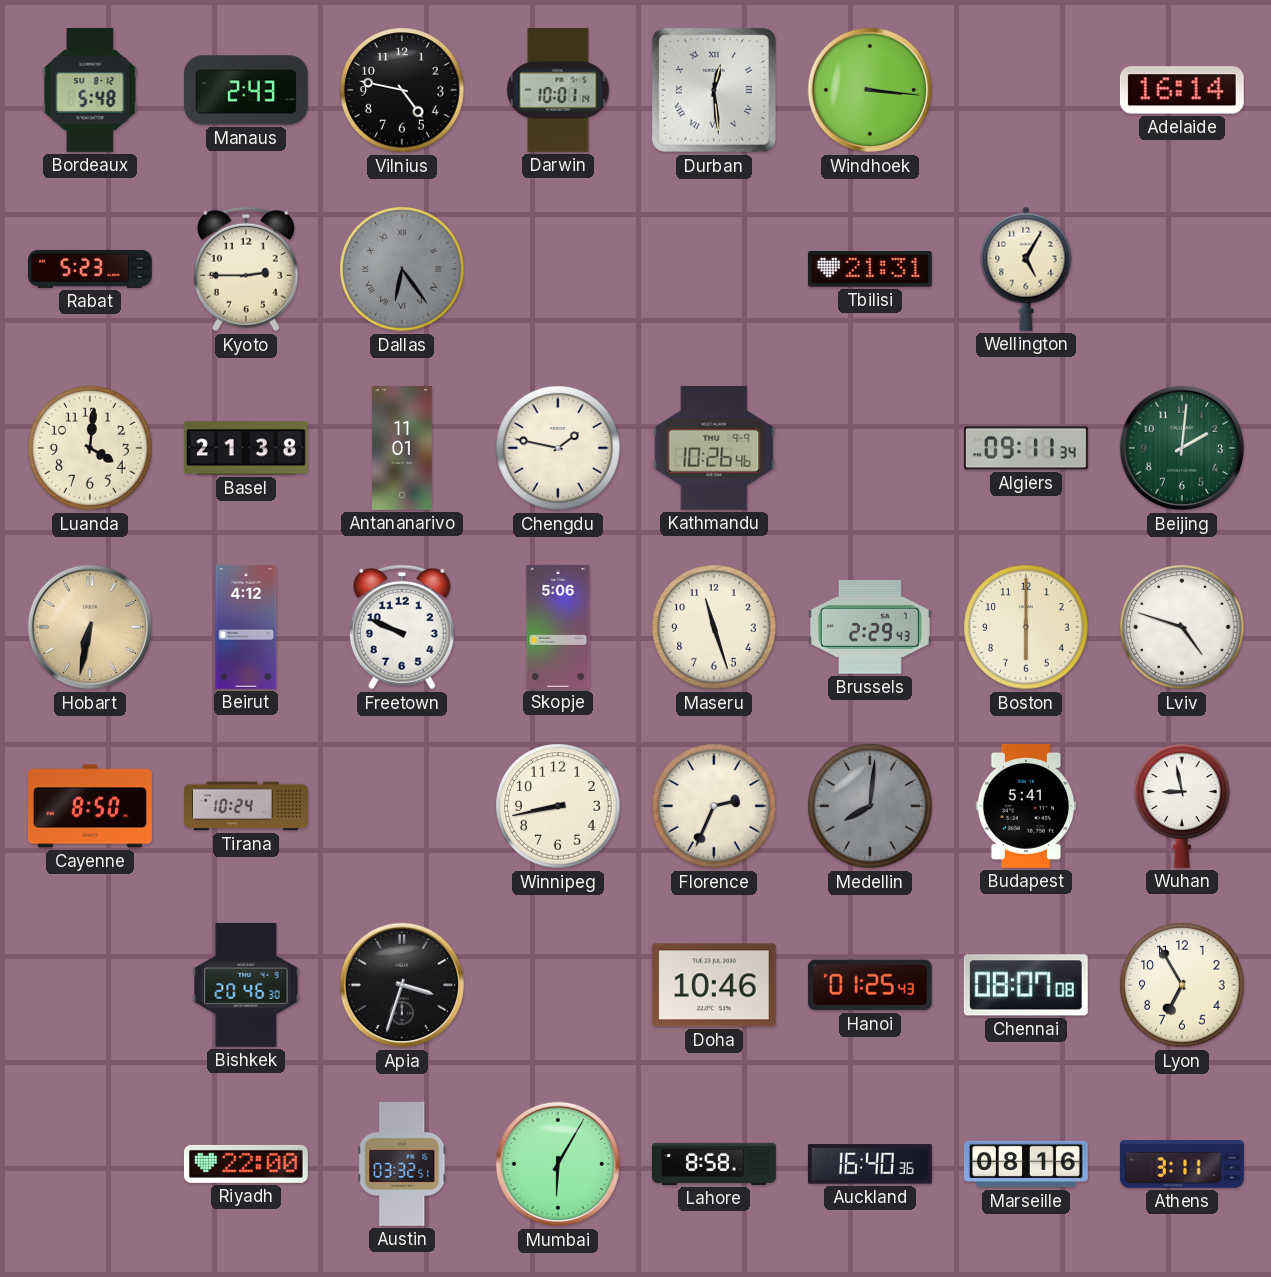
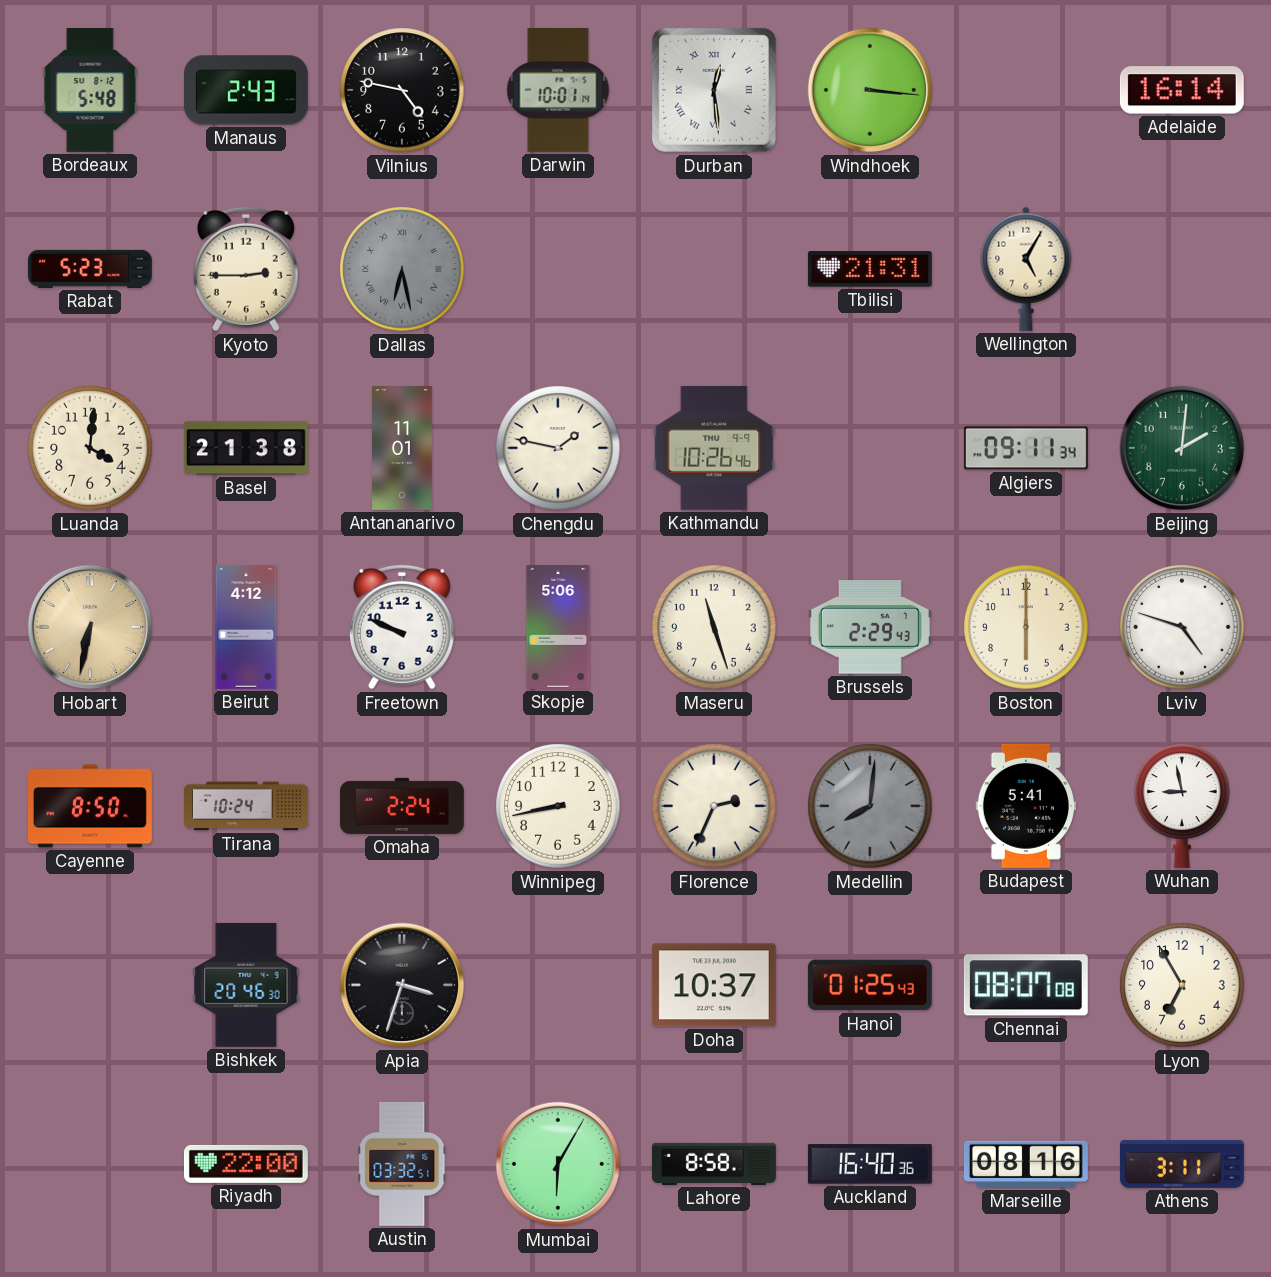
Dallas: 6:24 -> 6:28 (402, 269)
Omaha: none -> 2:24 (402, 806)
Doha: 10:46 -> 10:37 (714, 985)
